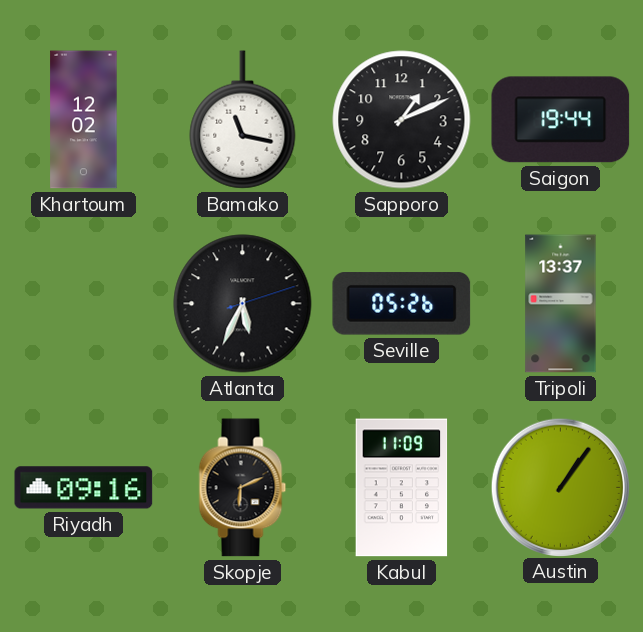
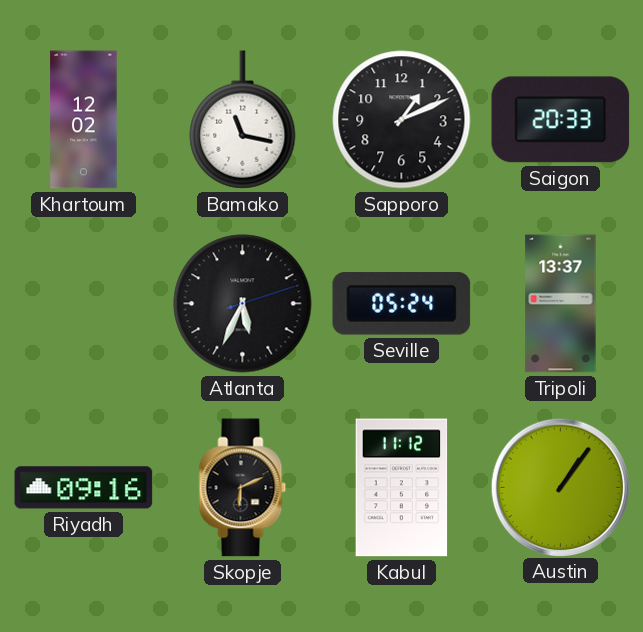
Saigon: 19:44 -> 20:33 (561, 120)
Seville: 05:26 -> 05:24 (402, 304)
Kabul: 11:09 -> 11:12 (402, 488)
